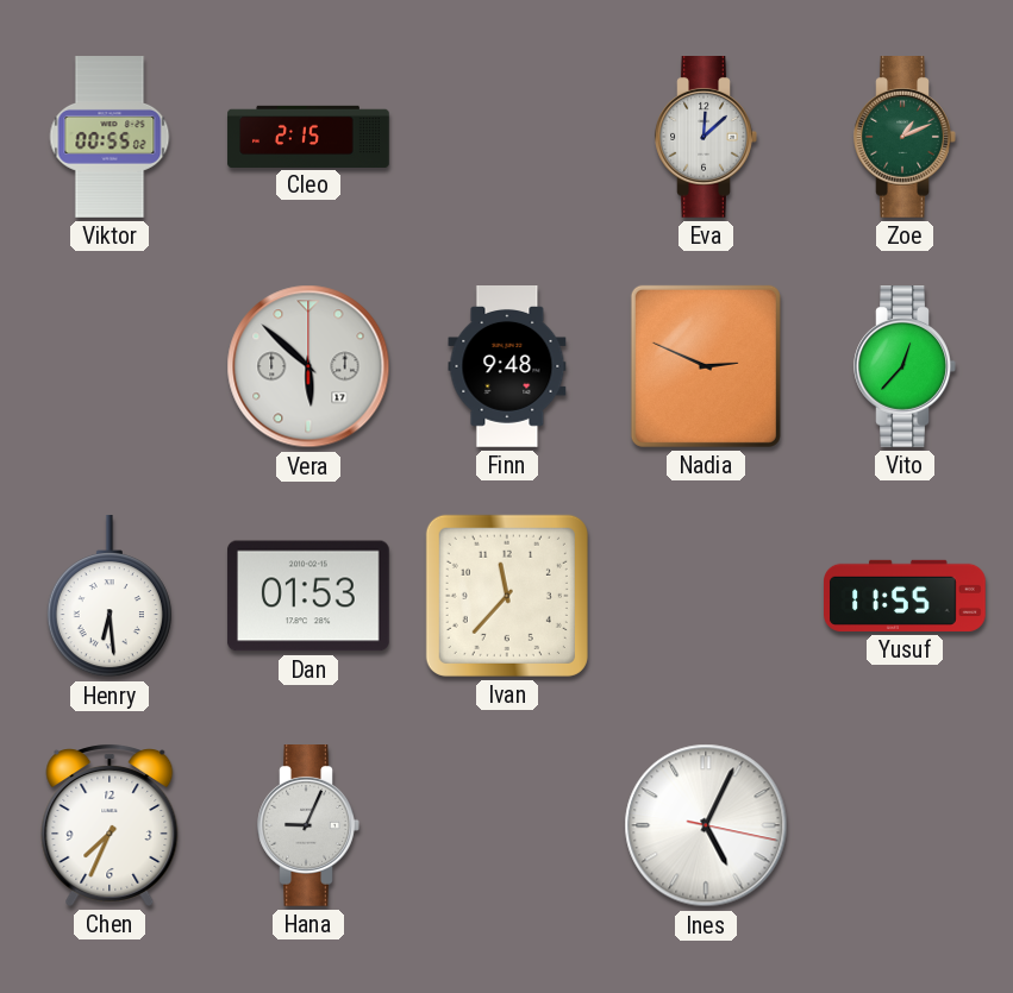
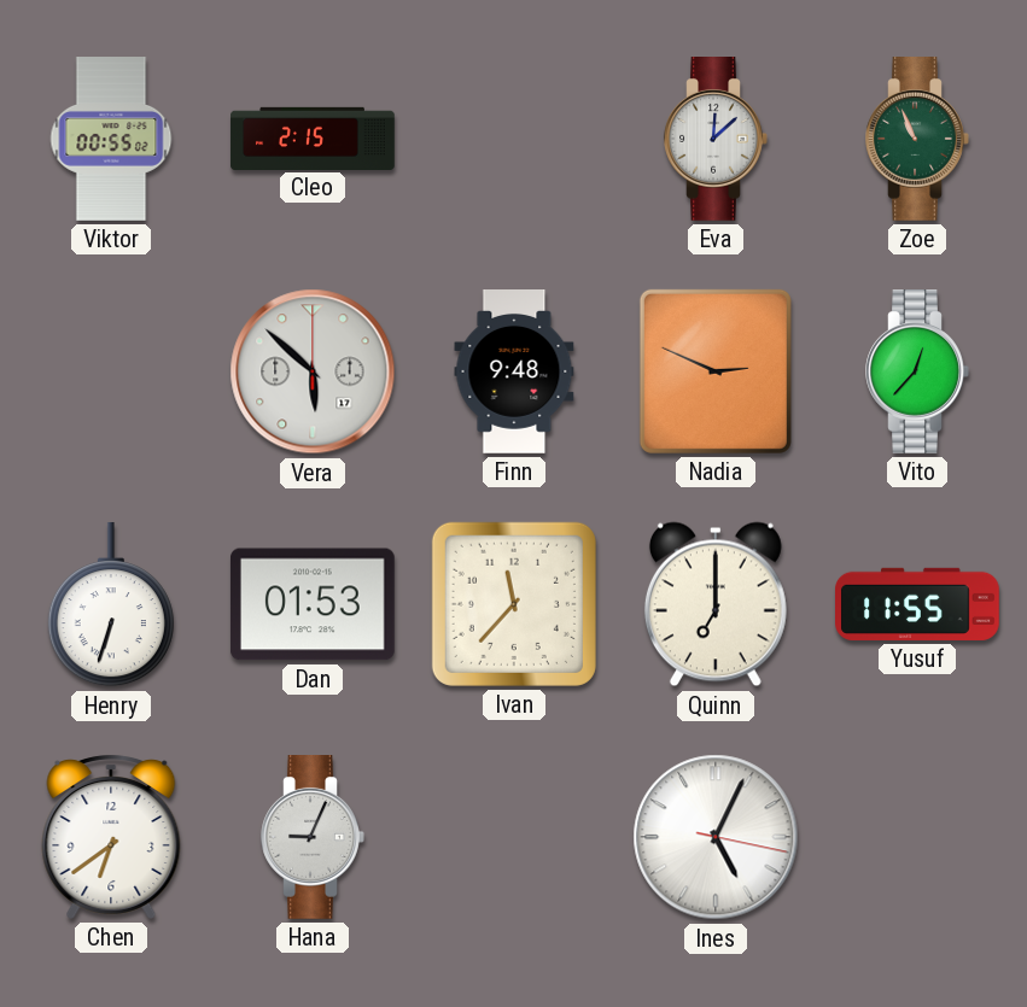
Zoe: 1:11 -> 10:56 (917, 140)
Henry: 6:29 -> 6:33 (111, 604)
Quinn: none -> 7:00 (716, 604)
Chen: 7:34 -> 6:39 (111, 837)
